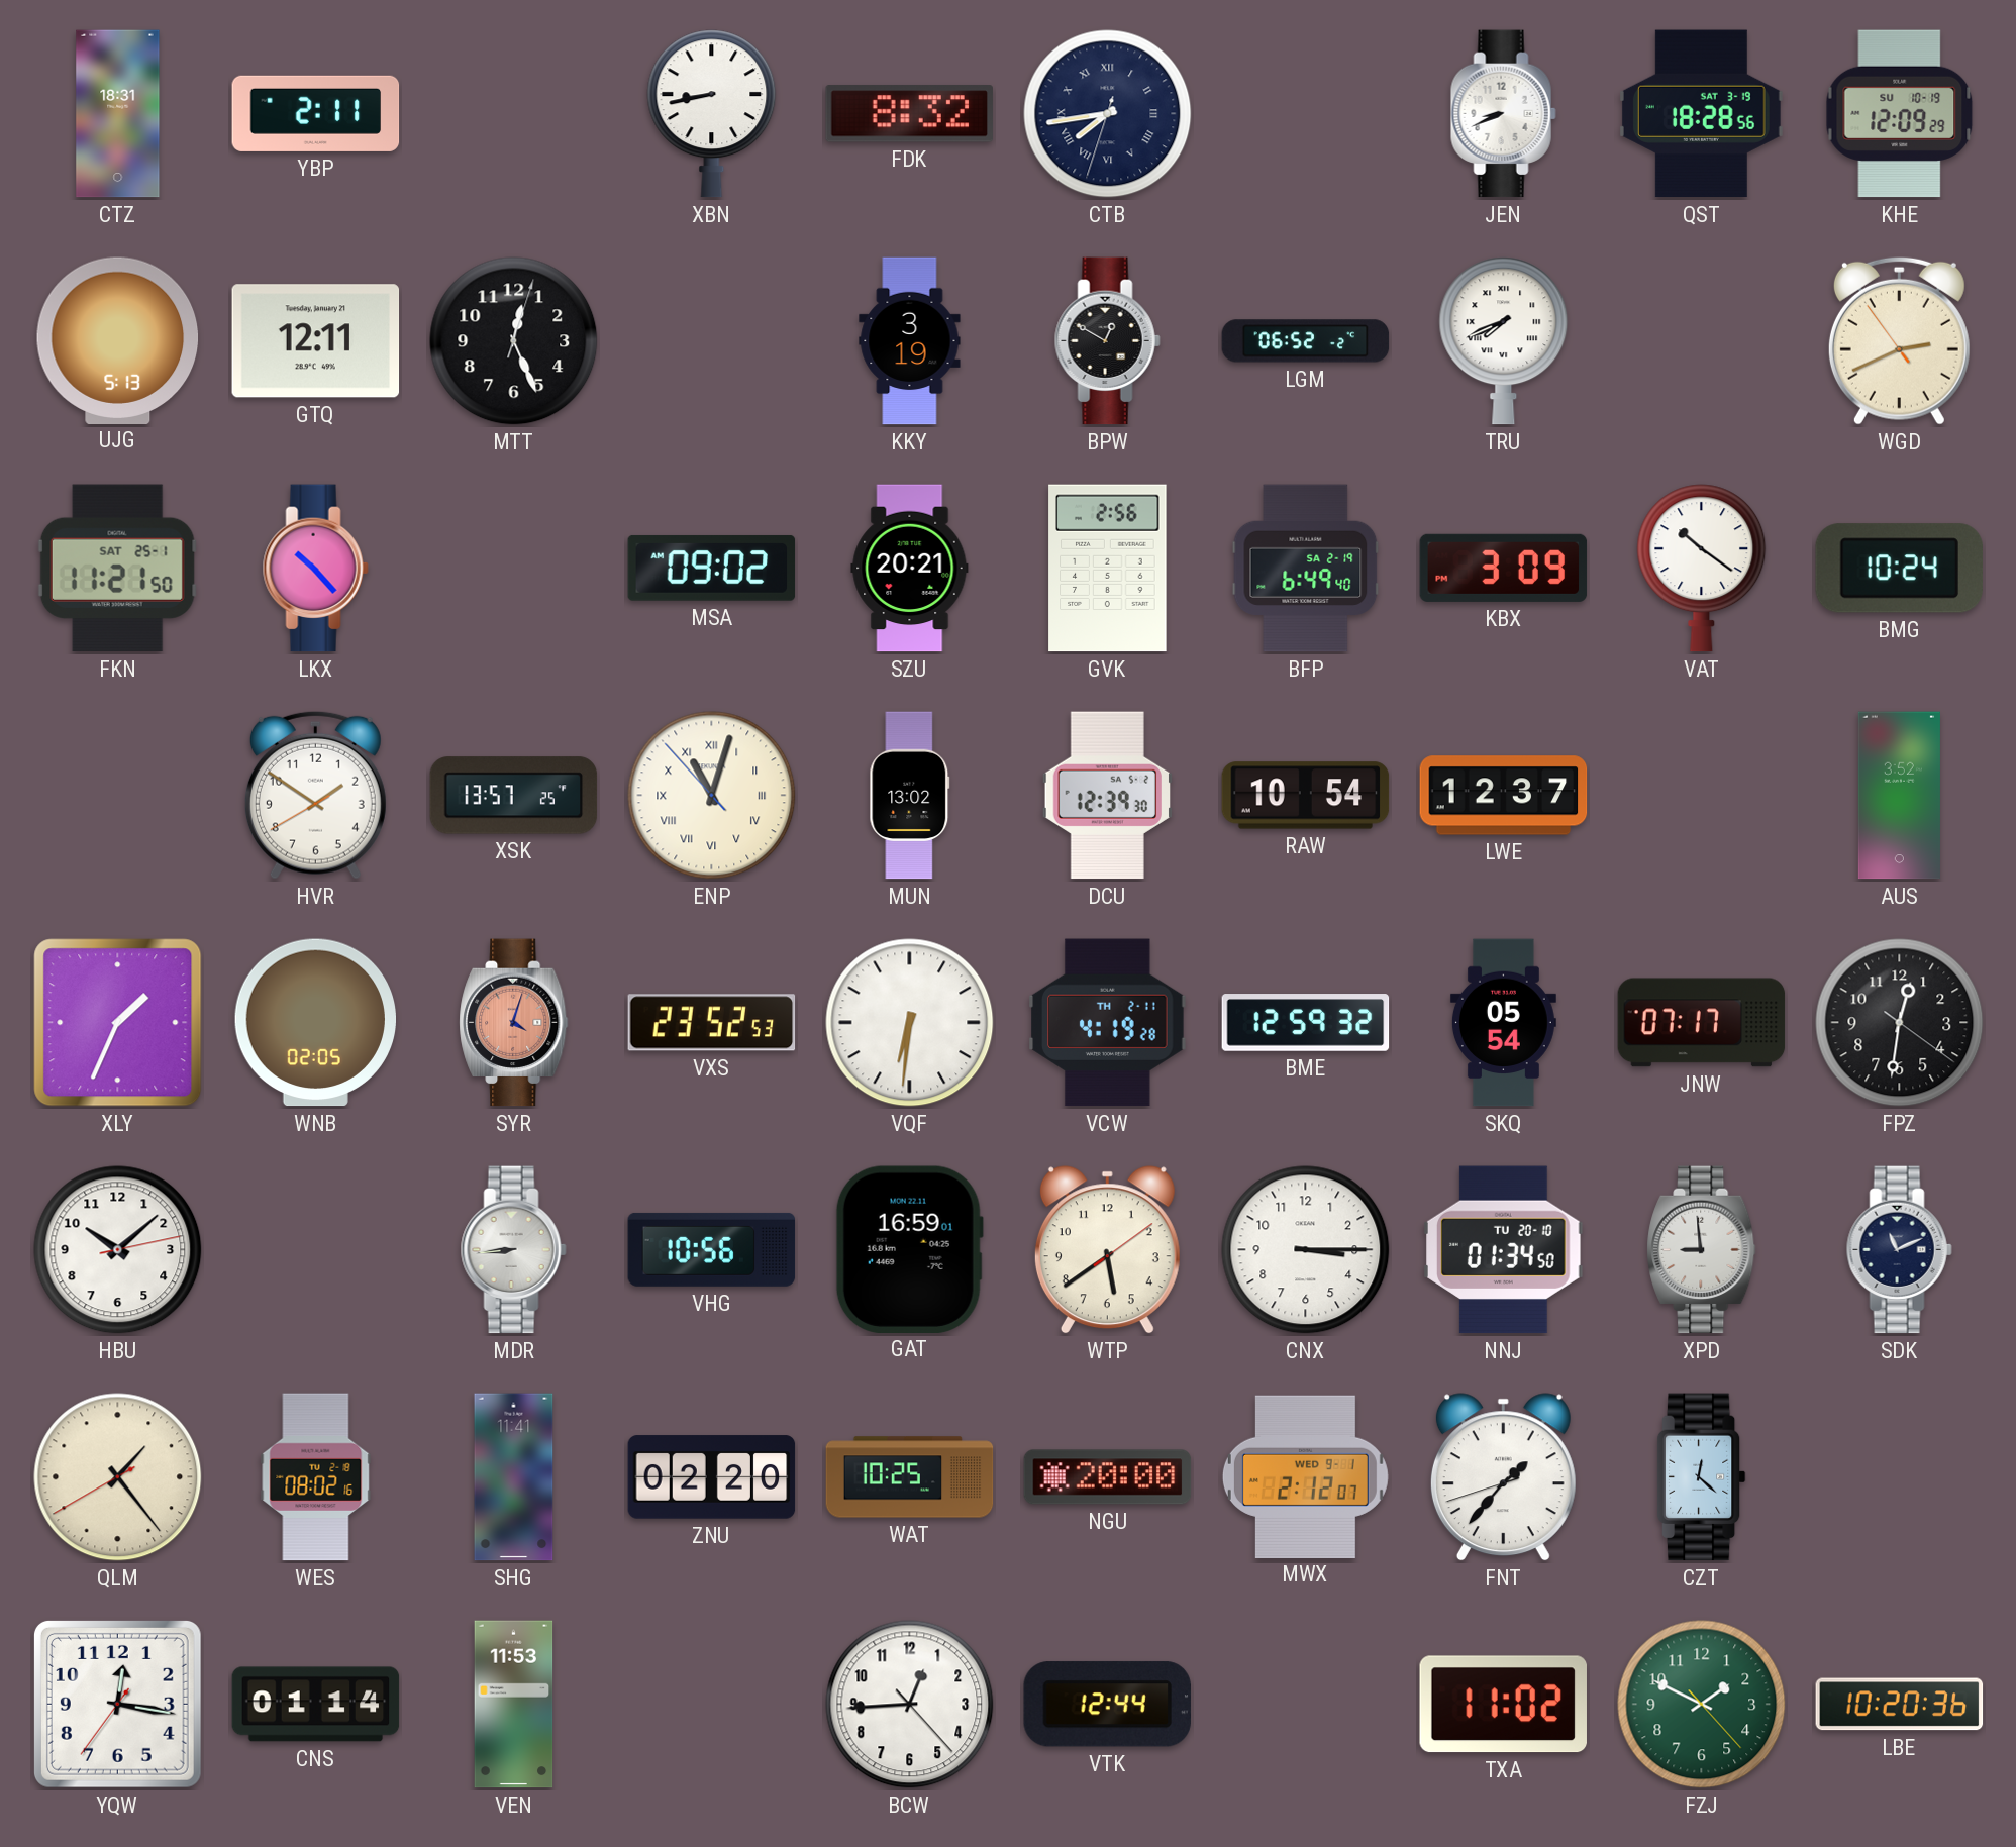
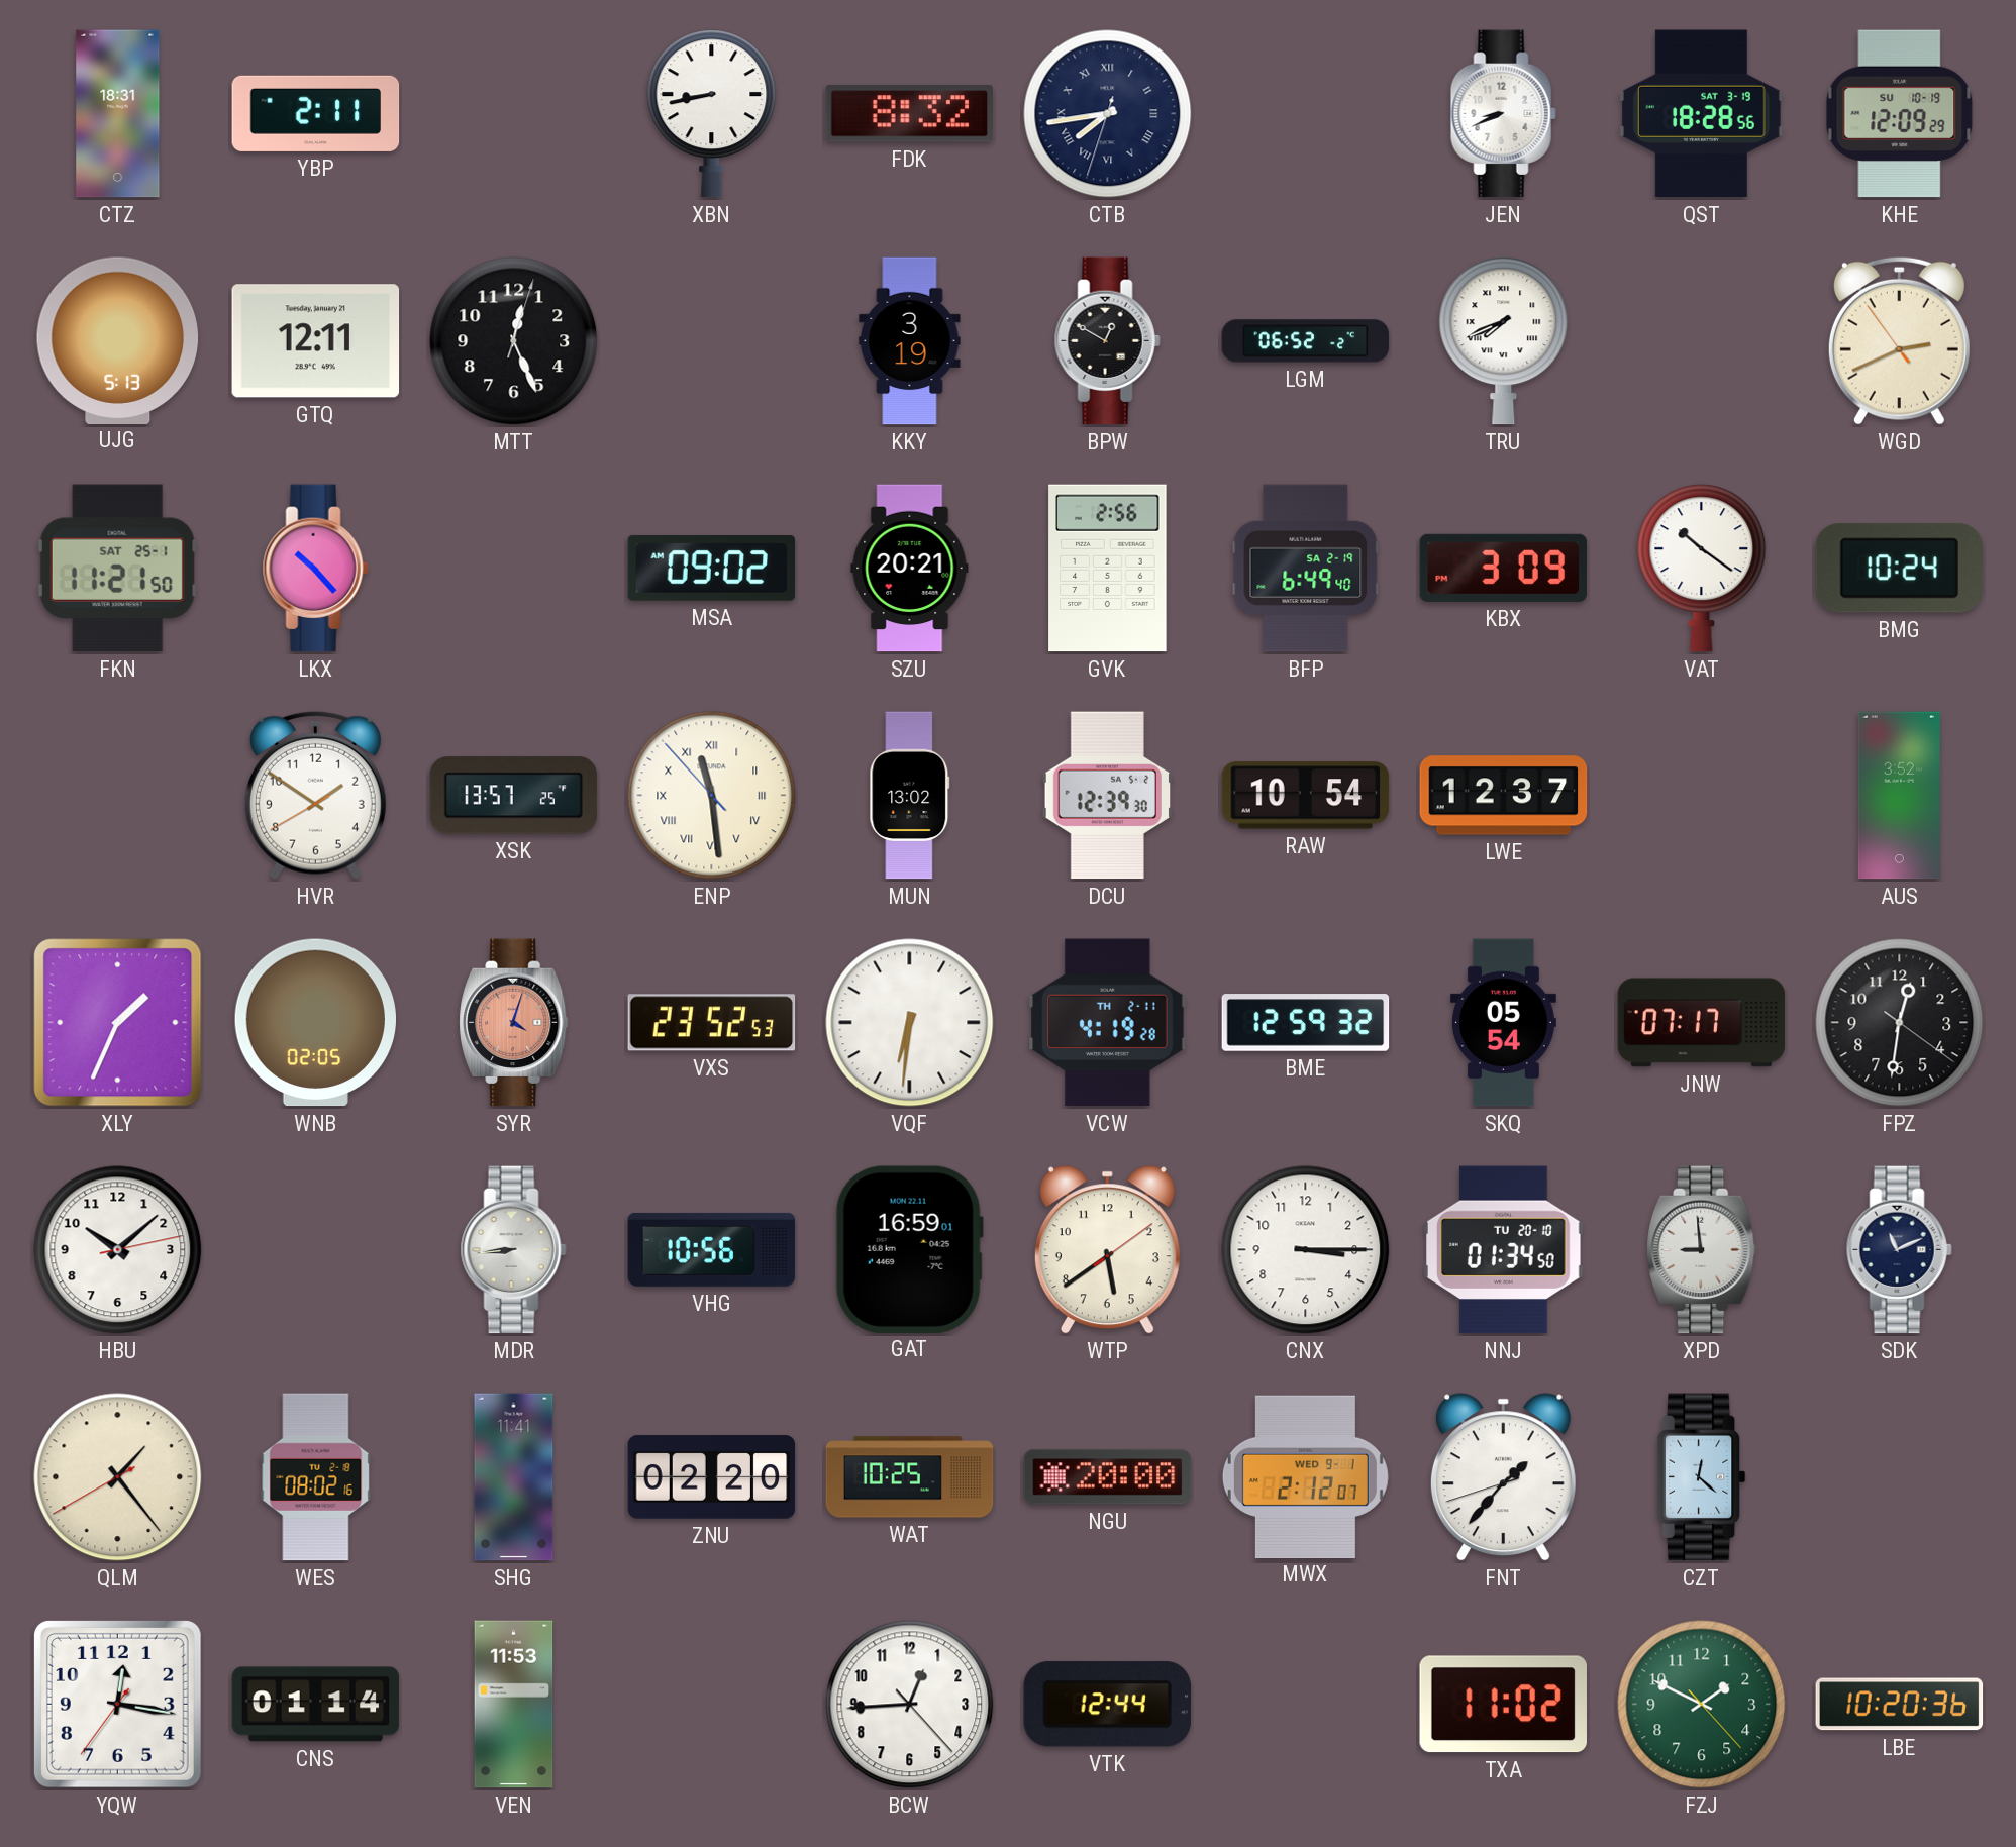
ENP: 11:02 -> 11:28 (712, 796)
